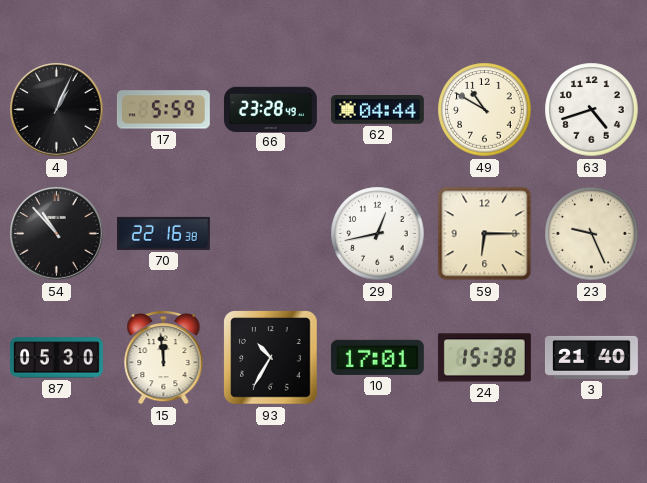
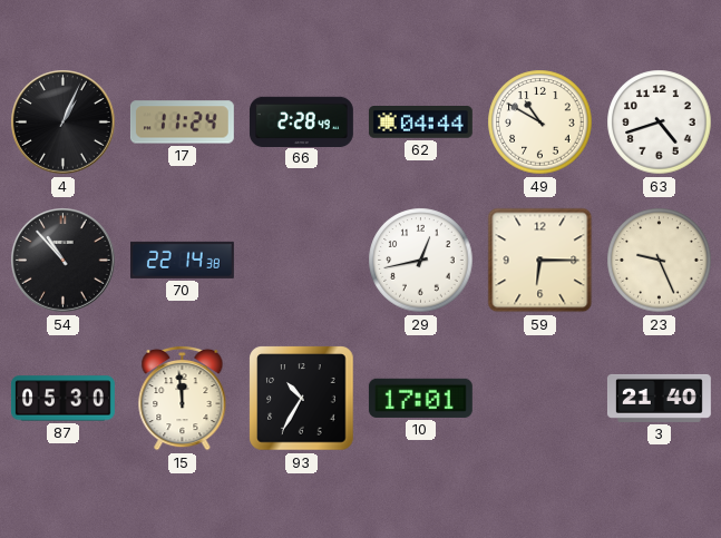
17: 5:59 -> 11:24 (182, 123)
66: 23:28 -> 2:28 (301, 121)
70: 22:16 -> 22:14 (182, 260)
24: 15:38 -> none (484, 358)
